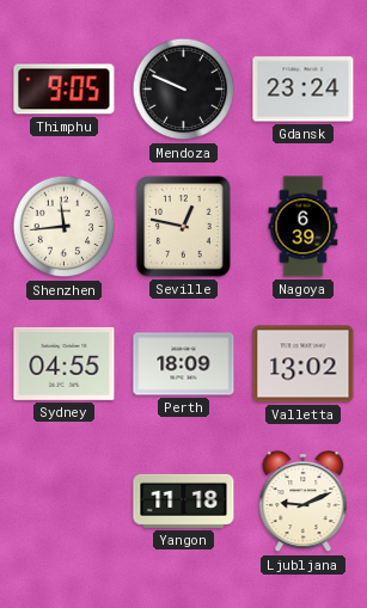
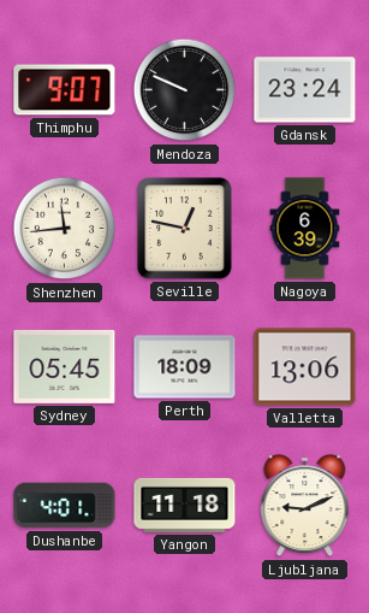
Thimphu: 9:05 -> 9:07 (65, 90)
Sydney: 04:55 -> 05:45 (65, 366)
Valletta: 13:02 -> 13:06 (305, 367)
Dushanbe: none -> 4:01 (65, 506)
